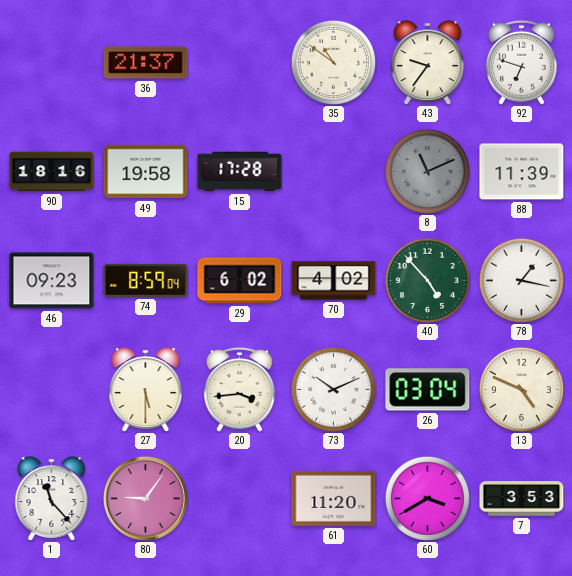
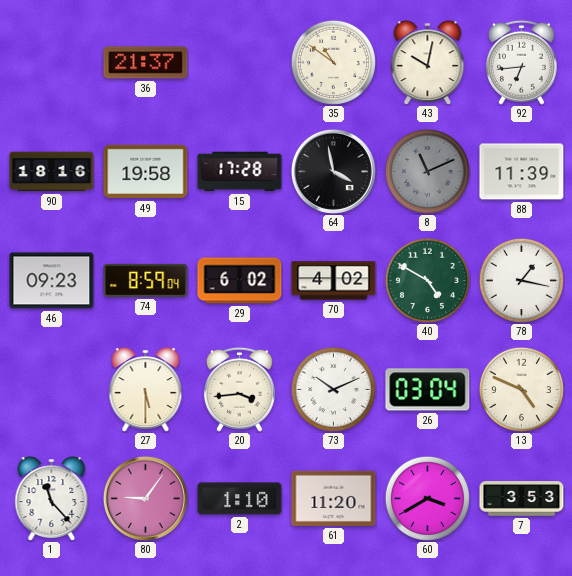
43: 9:36 -> 10:02 (428, 62)
92: 6:48 -> 6:44 (521, 62)
64: none -> 3:58 (333, 171)
40: 4:53 -> 4:50 (427, 280)
2: none -> 1:10 (240, 499)
